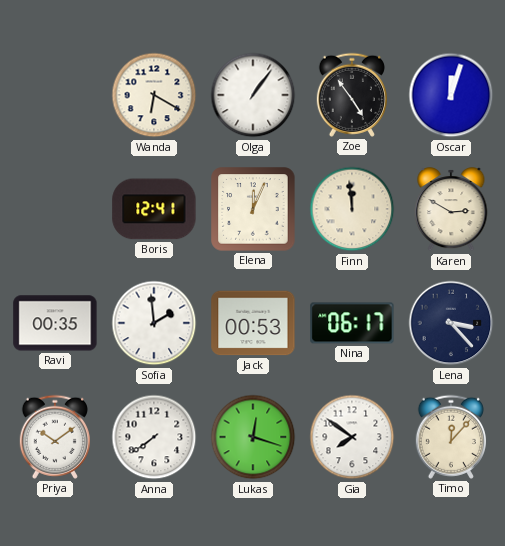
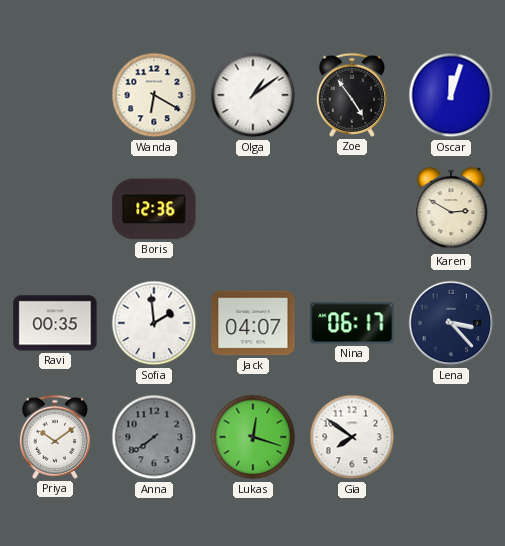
Olga: 1:06 -> 1:09 (253, 95)
Boris: 12:41 -> 12:36 (154, 209)
Elena: 12:04 -> none (253, 209)
Finn: 11:59 -> none (352, 209)
Jack: 00:53 -> 04:07 (253, 323)
Anna dial: white -> grey (154, 437)
Timo: 12:07 -> none (451, 437)
